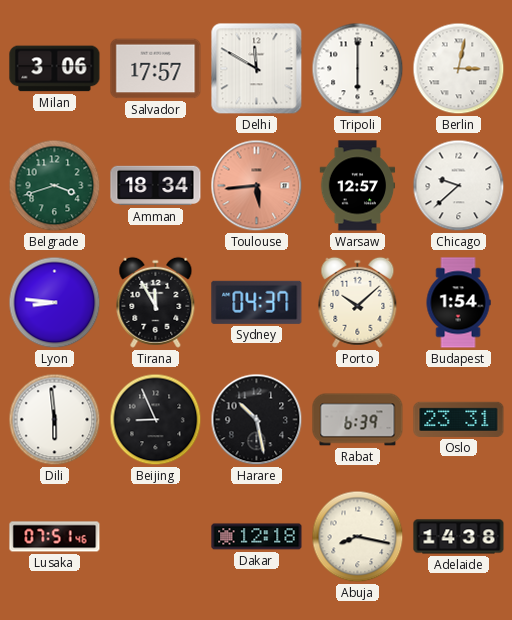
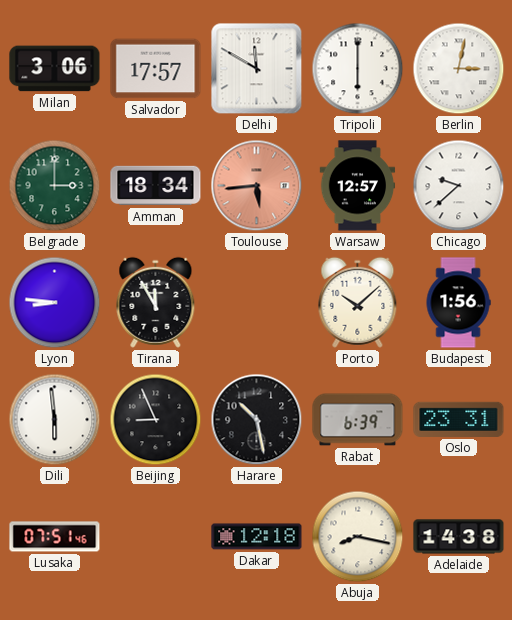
Belgrade: 3:42 -> 3:00 (55, 186)
Sydney: 04:37 -> none (257, 302)
Budapest: 1:54 -> 1:56 (458, 303)
